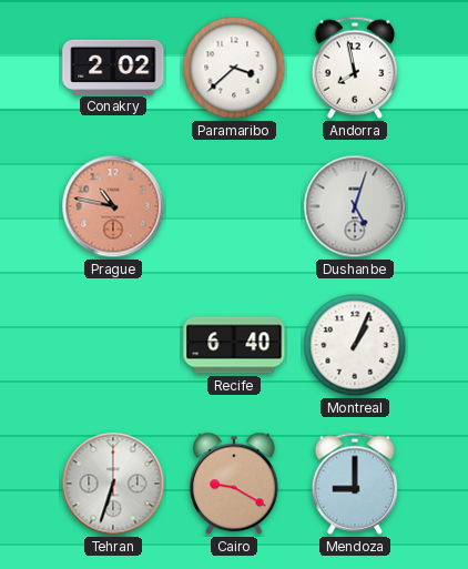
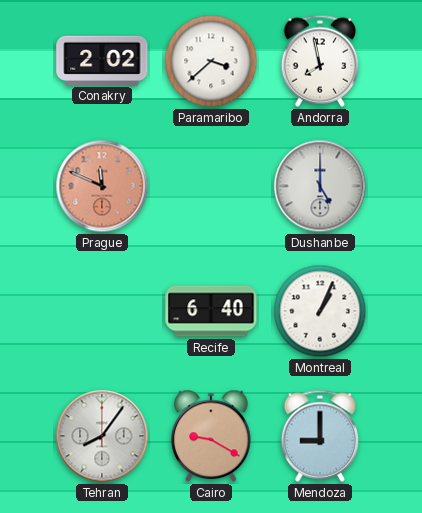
Prague: 10:47 -> 11:49 (102, 186)
Dushanbe: 5:03 -> 5:00 (320, 186)
Tehran: 6:33 -> 8:06 (102, 436)
